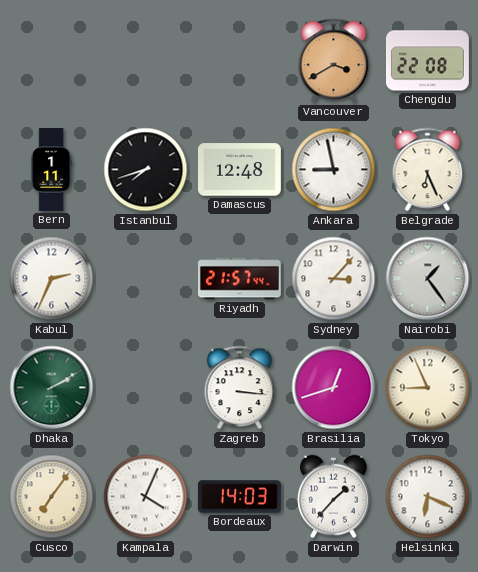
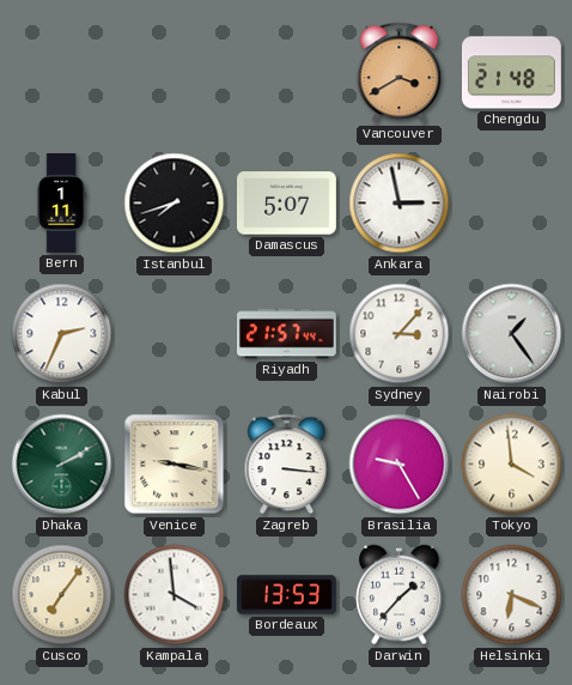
Chengdu: 22:08 -> 21:48 (511, 73)
Damascus: 12:48 -> 5:07 (286, 204)
Ankara: 8:58 -> 2:58 (400, 204)
Belgrade: 6:26 -> none (428, 170)
Venice: none -> 9:17 (175, 465)
Brasilia: 12:42 -> 9:25 (400, 465)
Tokyo: 8:56 -> 3:59 (512, 465)
Kampala: 4:04 -> 3:59 (175, 595)
Bordeaux: 14:03 -> 13:53 (286, 595)
